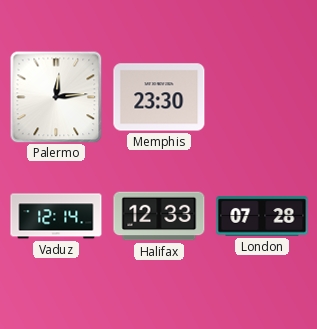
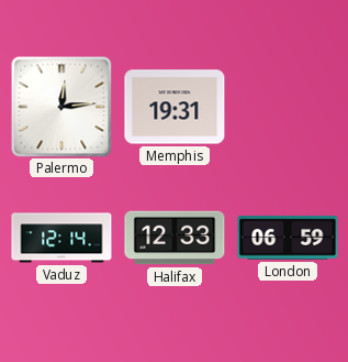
Memphis: 23:30 -> 19:31 (175, 107)
London: 07:28 -> 06:59 (288, 238)
